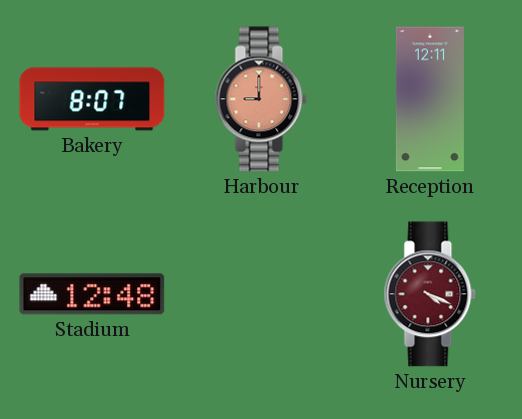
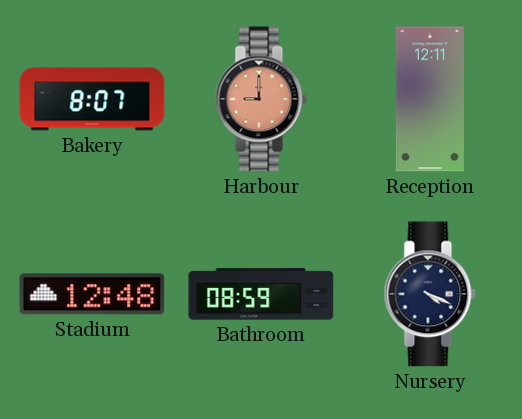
Bathroom: none -> 08:59 (261, 294)
Nursery dial: burgundy -> navy (430, 294)
